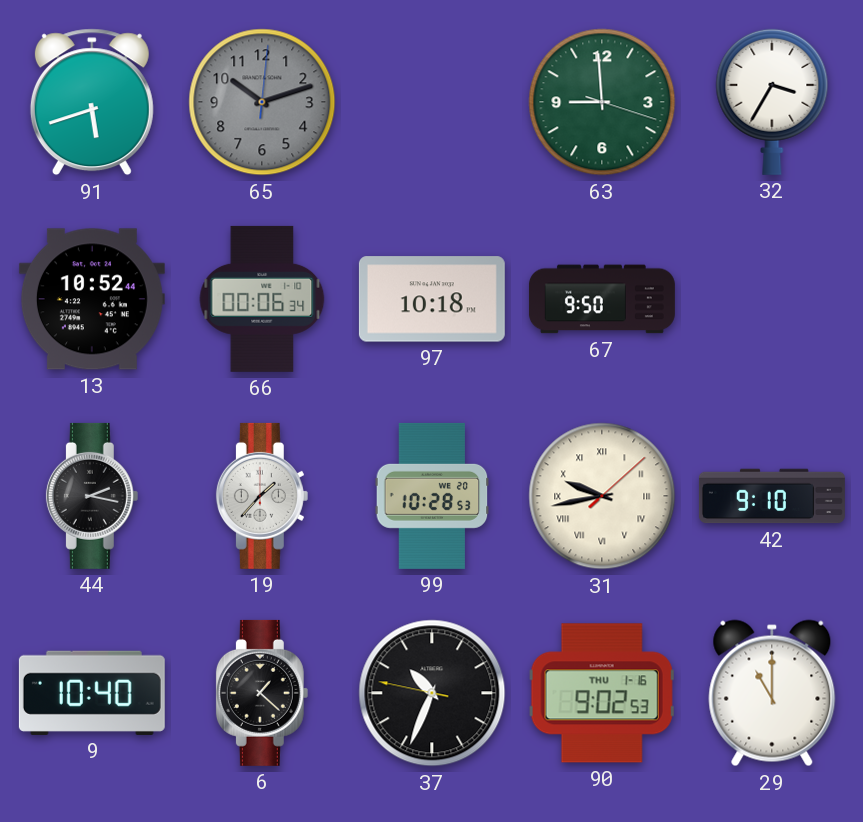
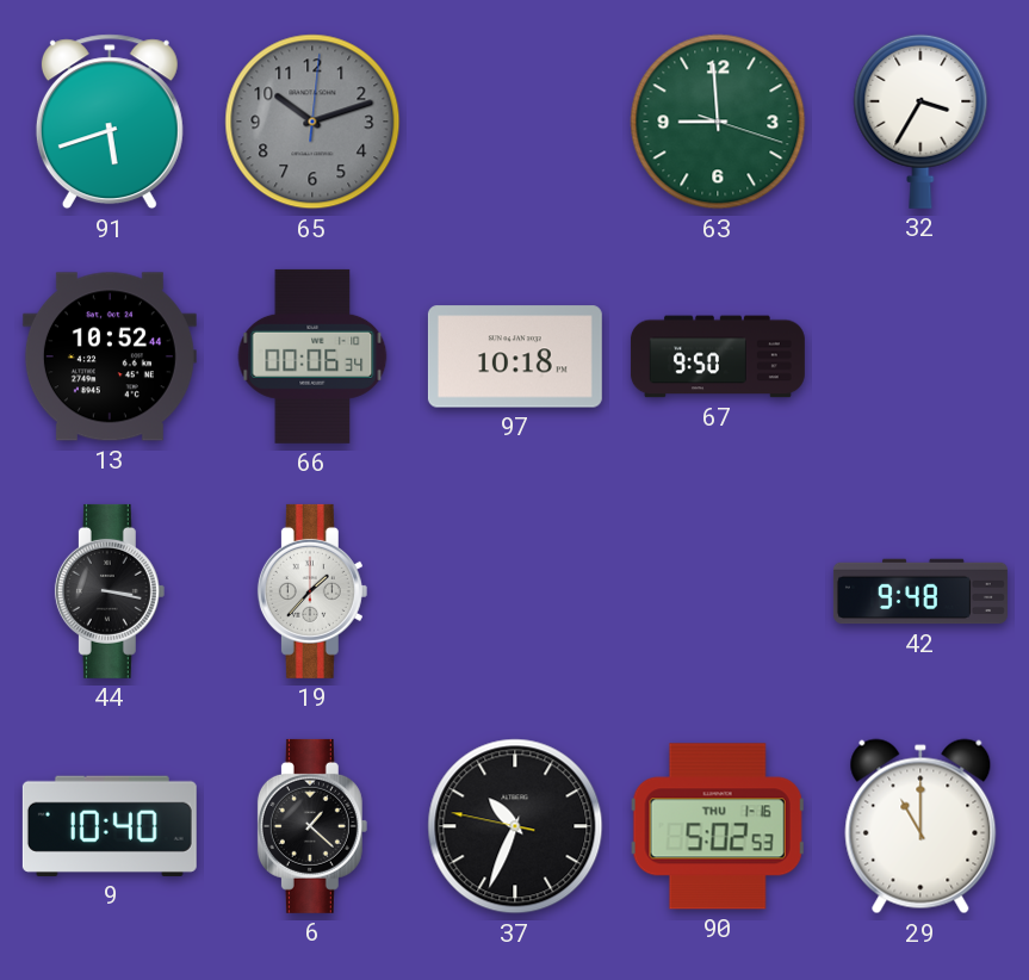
44: 2:17 -> 3:17 (110, 591)
99: 10:28 -> none (432, 496)
31: 9:43 -> none (602, 496)
42: 9:10 -> 9:48 (920, 591)
90: 9:02 -> 5:02 (718, 826)
